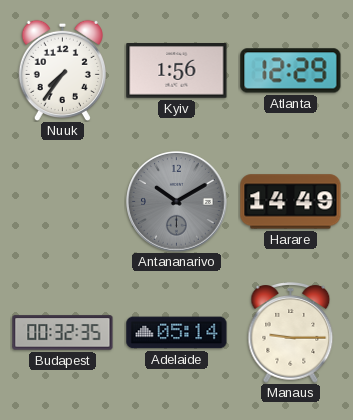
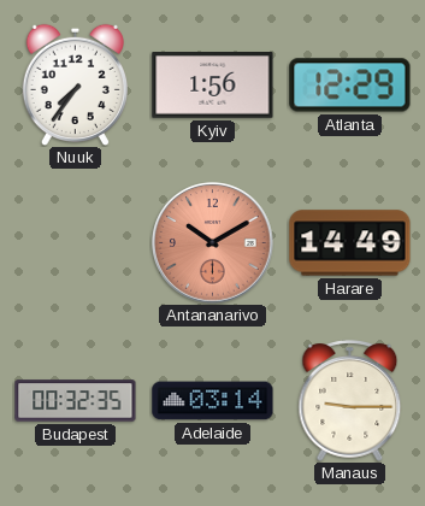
Antananarivo dial: grey -> salmon (213, 243)
Adelaide: 05:14 -> 03:14 (213, 401)
